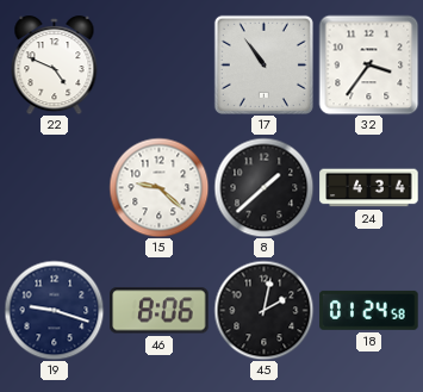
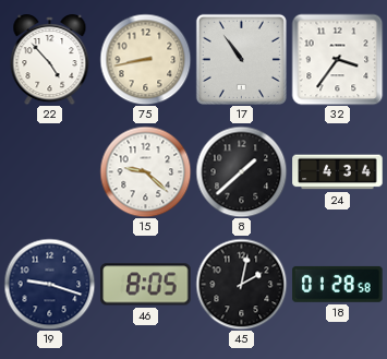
22: 4:49 -> 4:53 (50, 60)
75: none -> 8:43 (145, 59)
46: 8:06 -> 8:05 (146, 285)
18: 01:24 -> 01:28 (338, 284)
